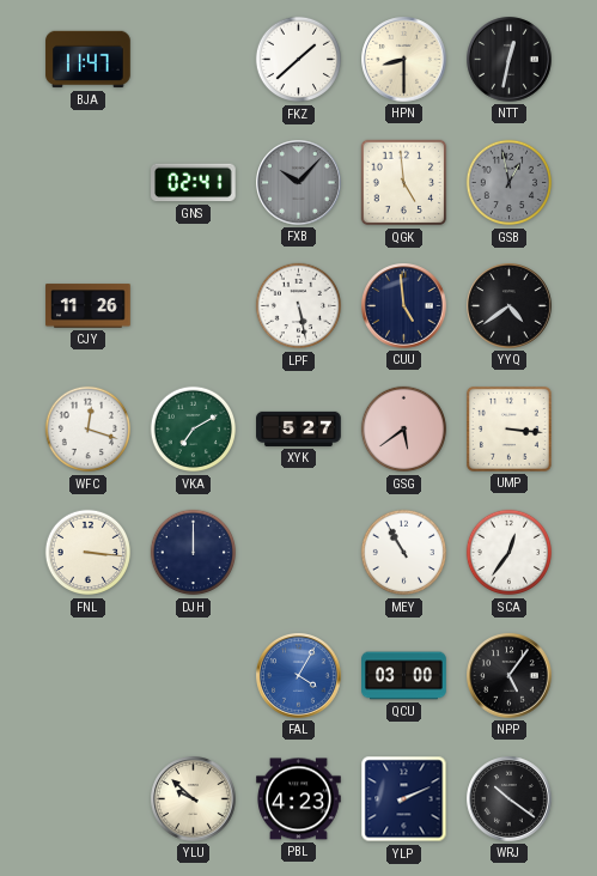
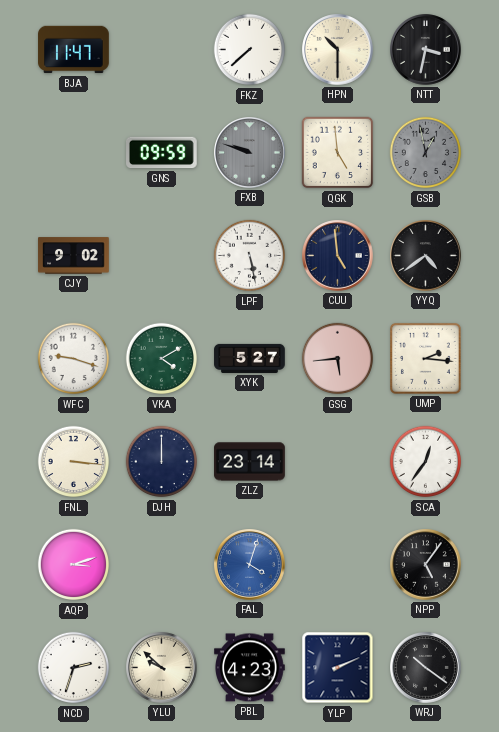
FKZ: 1:38 -> 7:38 (250, 50)
HPN: 8:30 -> 10:30 (338, 50)
NTT: 12:32 -> 3:32 (426, 50)
GNS: 02:41 -> 09:59 (162, 153)
FXB: 10:07 -> 9:48 (250, 153)
CJY: 11:26 -> 9:02 (74, 256)
WFC: 12:18 -> 9:18 (74, 359)
VKA: 7:10 -> 4:10 (162, 359)
GSG: 5:39 -> 5:44 (338, 359)
UMP: 3:16 -> 2:16 (425, 358)
ZLZ: none -> 23:14 (250, 462)
MEY: 10:55 -> none (404, 553)
AQP: none -> 3:12 (74, 565)
FAL: 4:05 -> 4:03 (250, 565)
QCU: 03:00 -> none (404, 676)
NCD: none -> 2:33 (74, 668)
